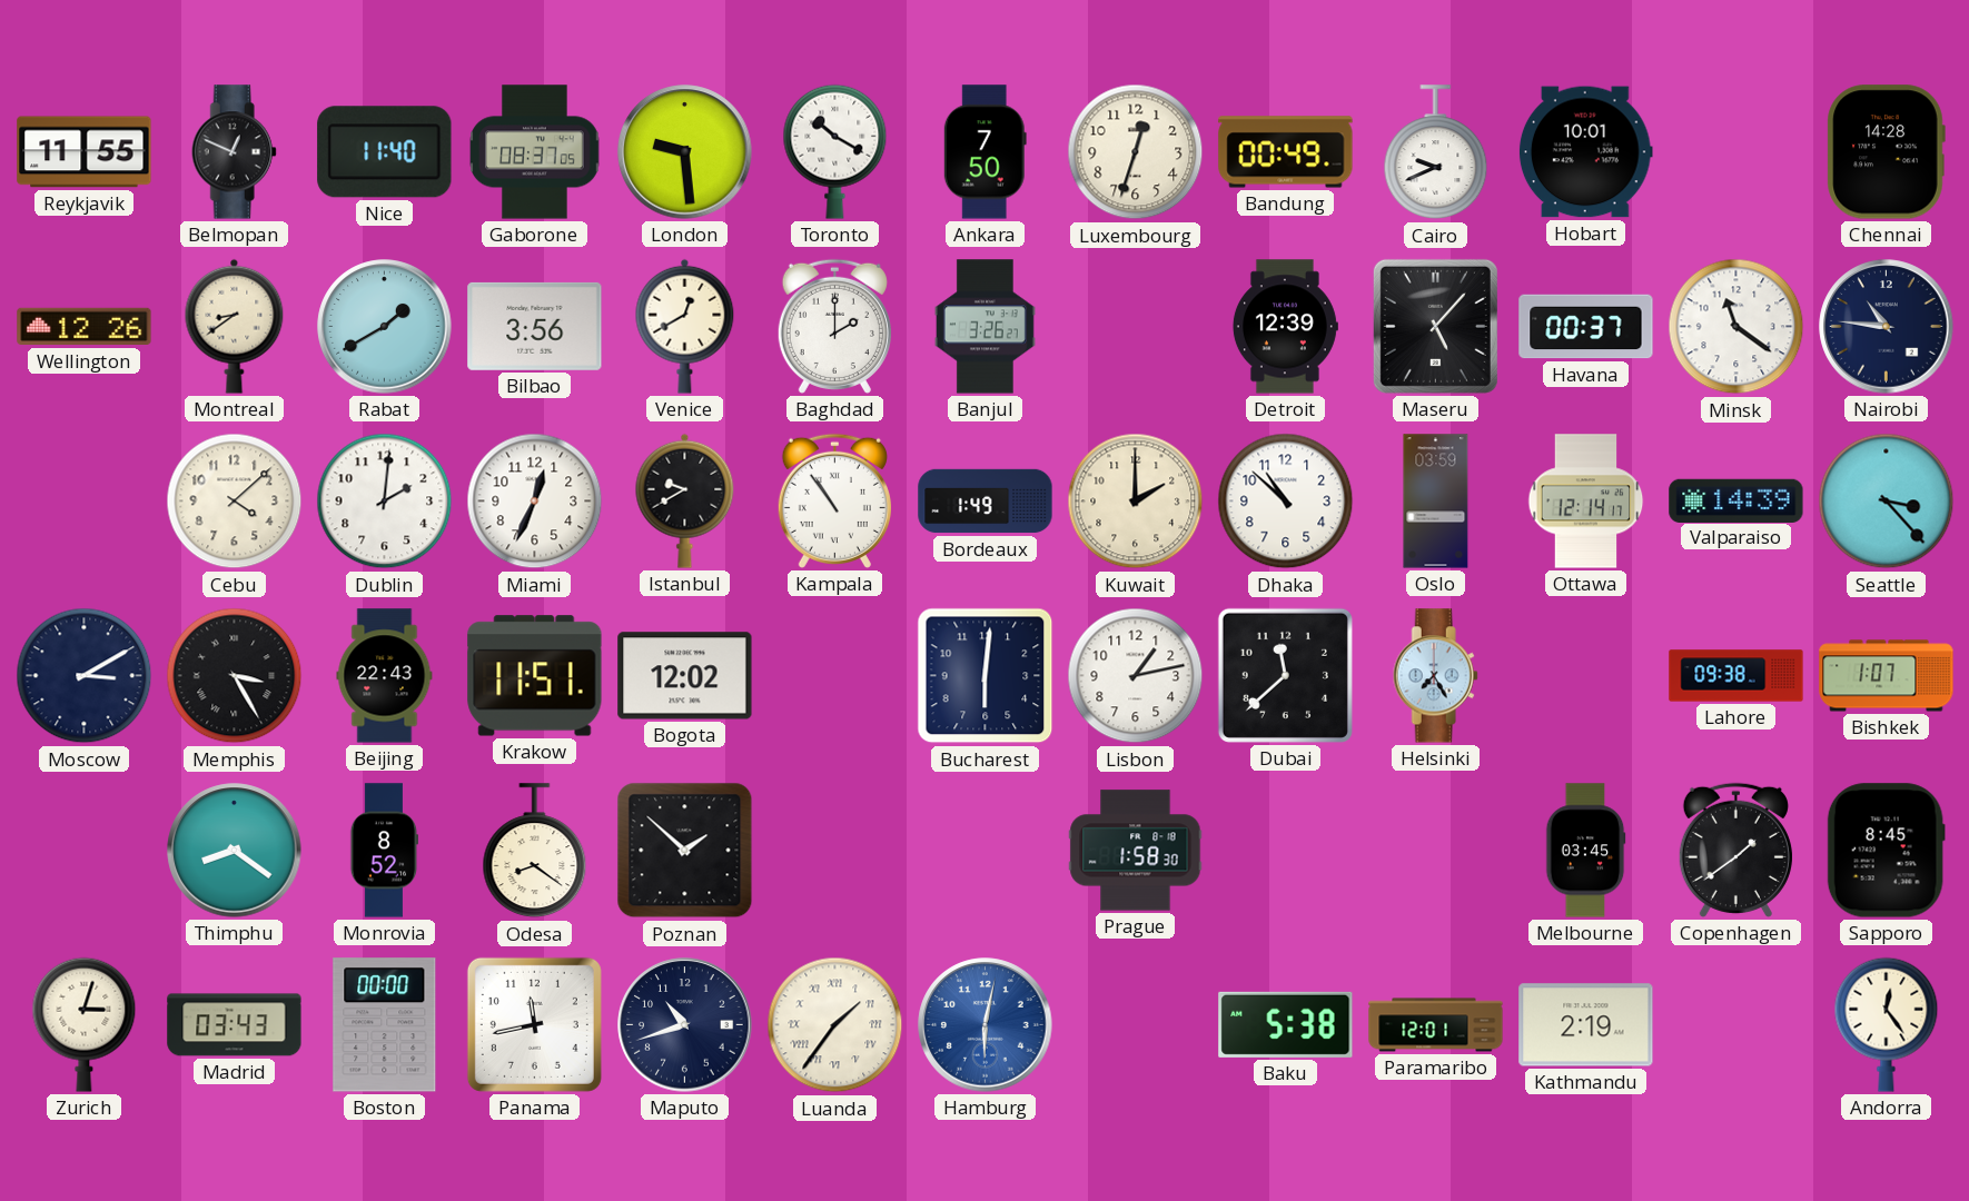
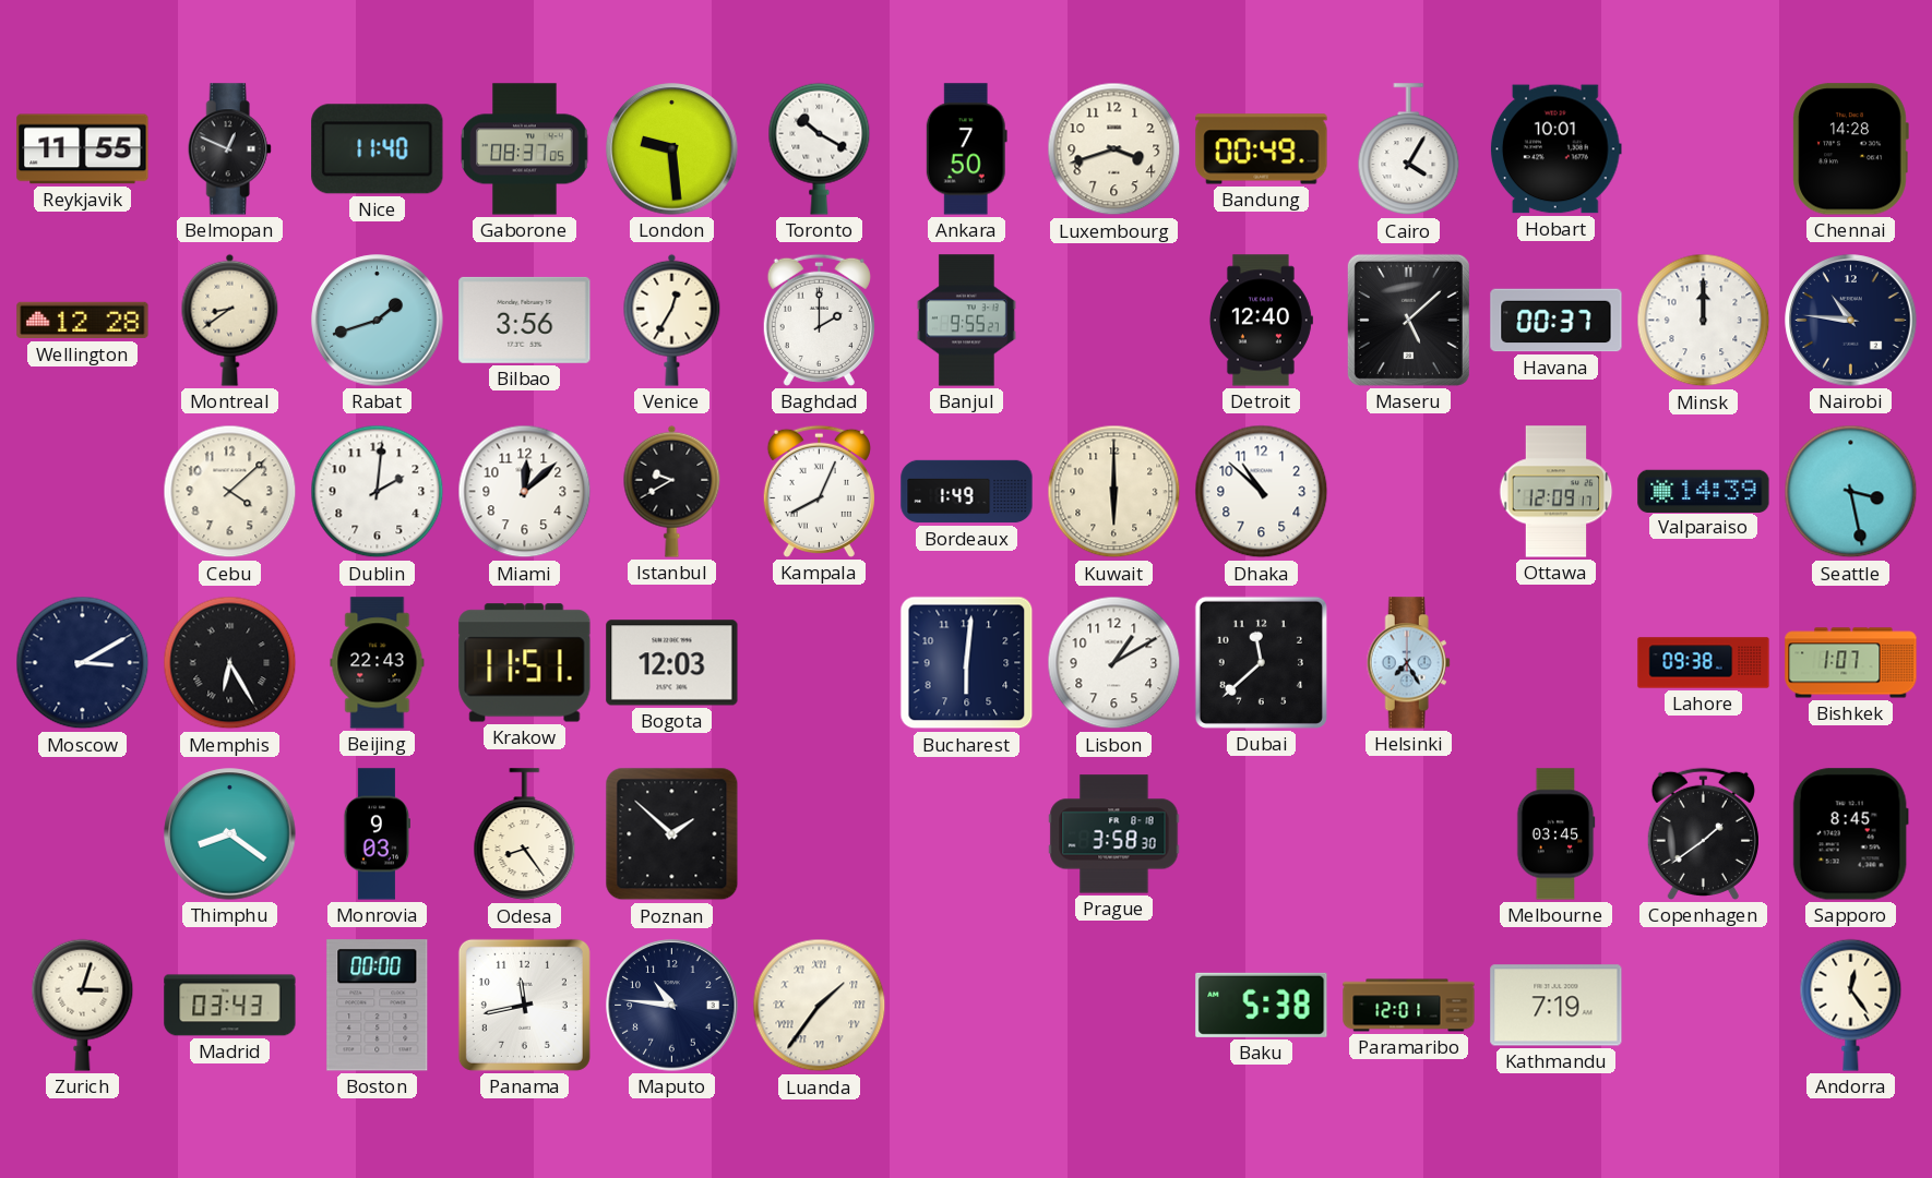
Luxembourg: 12:33 -> 3:42 (1114, 149)
Cairo: 9:41 -> 4:05 (1409, 149)
Wellington: 12:26 -> 12:28 (83, 321)
Rabat: 1:40 -> 1:42 (378, 321)
Venice: 12:40 -> 12:35 (672, 320)
Banjul: 3:26 -> 9:55 (966, 321)
Detroit: 12:39 -> 12:40 (1261, 321)
Maseru: 5:07 -> 5:08 (1408, 320)
Minsk: 11:21 -> 12:00 (1704, 321)
Miami: 12:34 -> 12:08 (525, 492)
Kampala: 10:54 -> 8:04 (819, 491)
Kuwait: 2:00 -> 6:00 (1114, 492)
Oslo: 03:59 -> none (1436, 502)
Ottawa: 12:14 -> 12:09 (1557, 492)
Seattle: 3:23 -> 3:28 (1851, 492)
Memphis: 3:25 -> 6:25 (230, 663)
Bogota: 12:02 -> 12:03 (672, 663)
Lisbon: 1:13 -> 1:10 (1114, 663)
Monrovia: 8:52 -> 9:03 (377, 834)
Odesa: 8:21 -> 8:24 (525, 834)
Prague: 1:58 -> 3:58 (1114, 834)
Maputo: 10:42 -> 10:46 (672, 1006)
Hamburg: 6:02 -> none (986, 1025)
Kathmandu: 2:19 -> 7:19 (1557, 1006)
